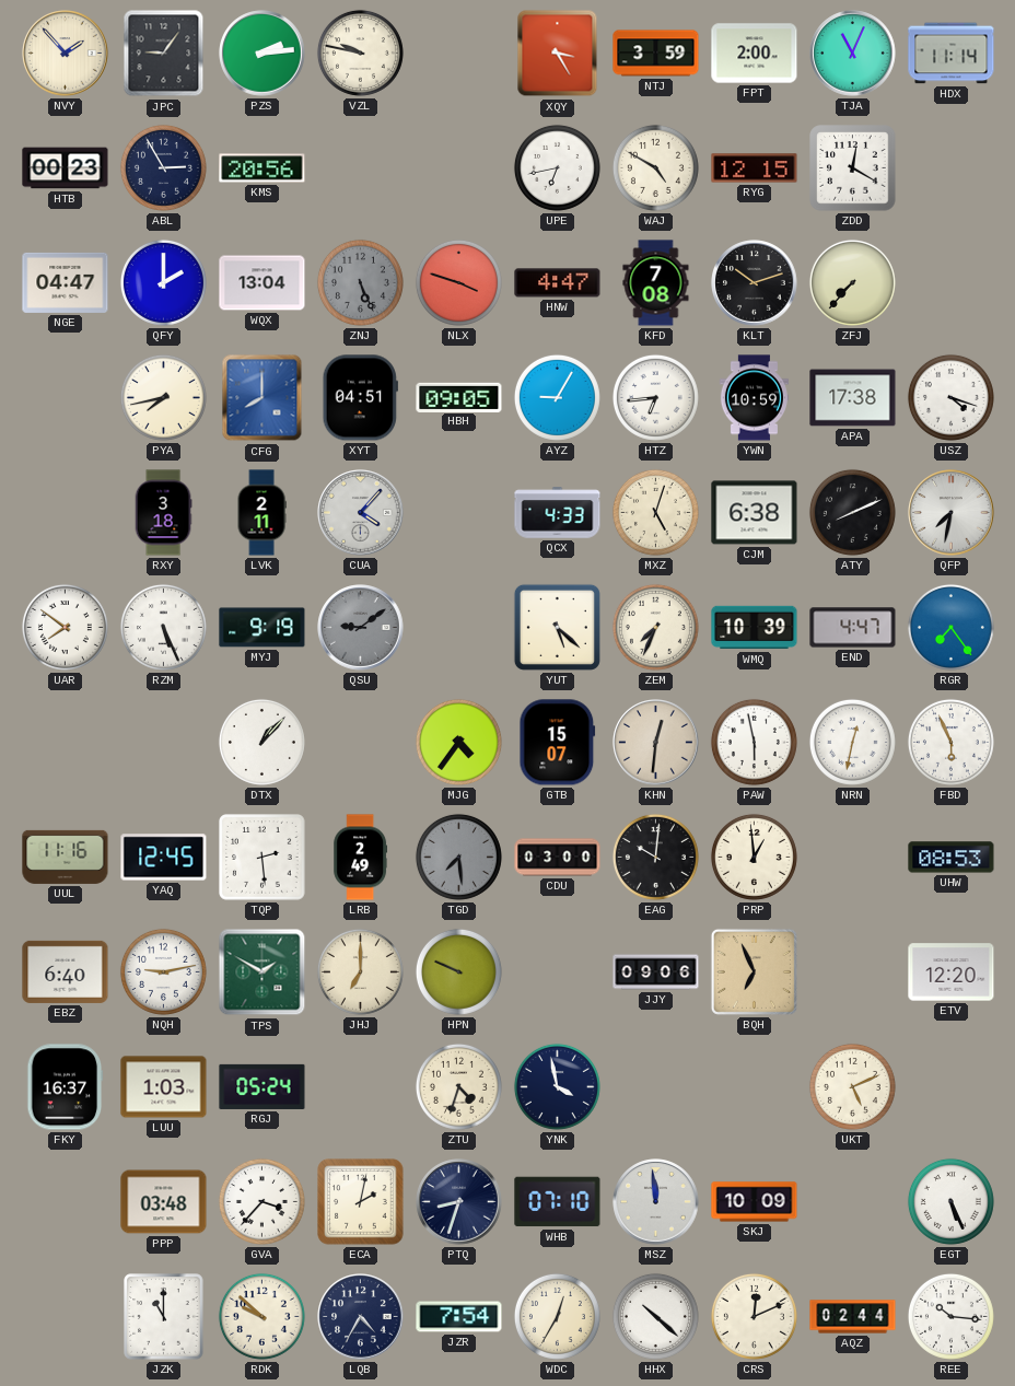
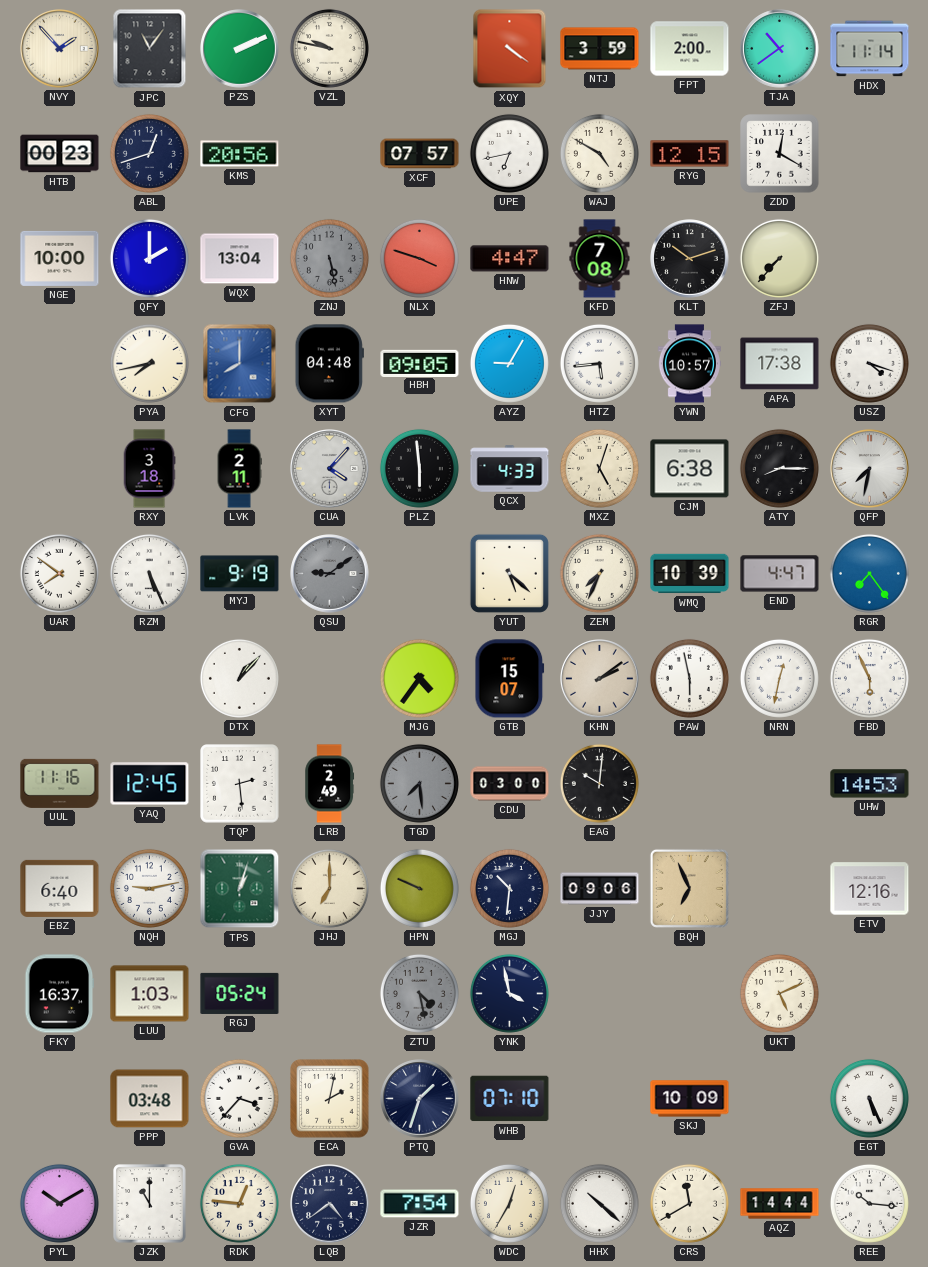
JPC: 9:06 -> 11:06 (150, 49)
PZS: 2:14 -> 2:11 (240, 49)
XQY: 3:25 -> 4:21 (510, 49)
TJA: 11:04 -> 10:39 (780, 49)
ABL: 2:55 -> 12:42 (149, 153)
XCF: none -> 07:57 (420, 154)
NGE: 04:47 -> 10:00 (60, 258)
ZNJ: 5:26 -> 5:28 (329, 258)
XYT: 04:51 -> 04:48 (329, 364)
HTZ: 6:44 -> 5:44 (599, 363)
YWN: 10:59 -> 10:57 (689, 364)
PLZ: none -> 5:59 (419, 468)
ATY: 8:11 -> 8:15 (779, 468)
KHN: 12:31 -> 2:09 (600, 679)
PRP: 12:59 -> none (754, 857)
UHW: 08:53 -> 14:53 (870, 784)
TPS: 1:50 -> 1:03 (240, 889)
MGJ: none -> 10:31 (509, 888)
ETV: 12:20 -> 12:16 (870, 889)
ZTU: 4:33 -> 4:28 (419, 993)
ZTU dial: cream -> grey (419, 993)
PTQ: 8:33 -> 1:33 (420, 1099)
MSZ: 11:59 -> none (656, 1202)
PYL: none -> 10:10 (59, 1203)
RDK: 9:52 -> 12:46 (239, 1203)
LQB: 4:35 -> 4:39 (330, 1204)
CRS: 12:11 -> 11:40 (689, 1203)
AQZ: 02:44 -> 14:44 (780, 1204)
